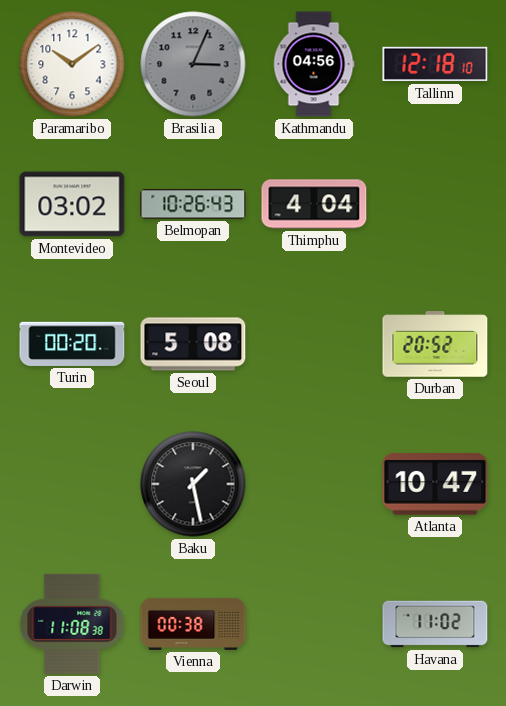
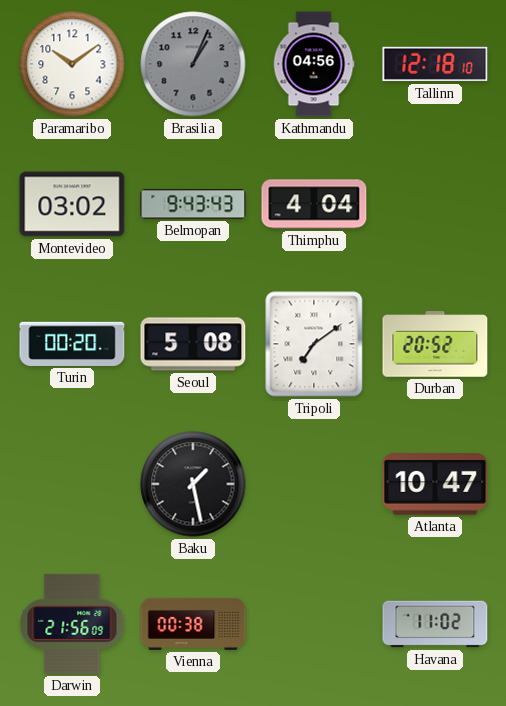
Brasilia: 3:04 -> 1:04 (193, 64)
Belmopan: 10:26 -> 9:43 (193, 204)
Tripoli: none -> 7:09 (314, 344)
Darwin: 11:08 -> 21:56 (72, 624)
